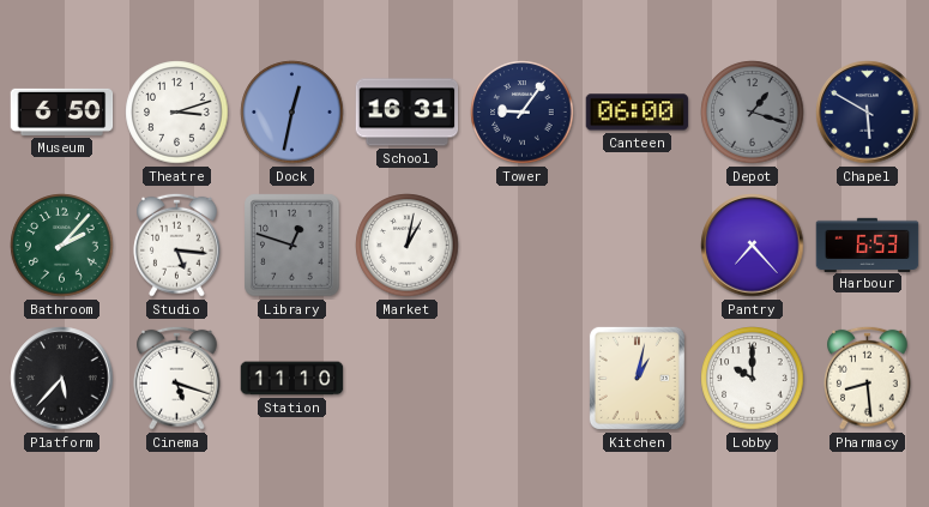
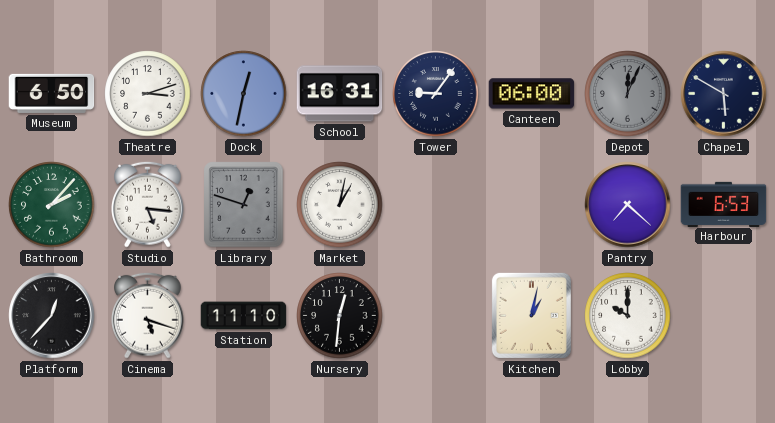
Depot: 1:18 -> 12:04 (628, 94)
Pantry: 7:23 -> 7:22 (628, 205)
Platform: 5:37 -> 12:37 (52, 316)
Nursery: none -> 12:31 (340, 316)
Pharmacy: 8:29 -> none (868, 378)
